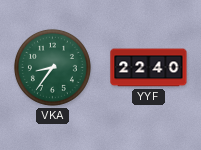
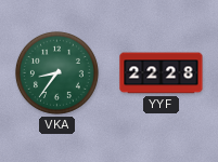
YYF: 22:40 -> 22:28 (162, 73)
